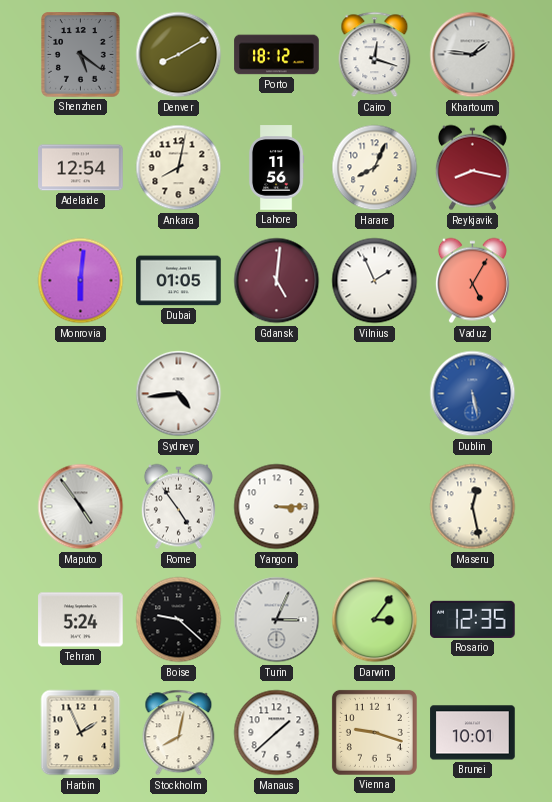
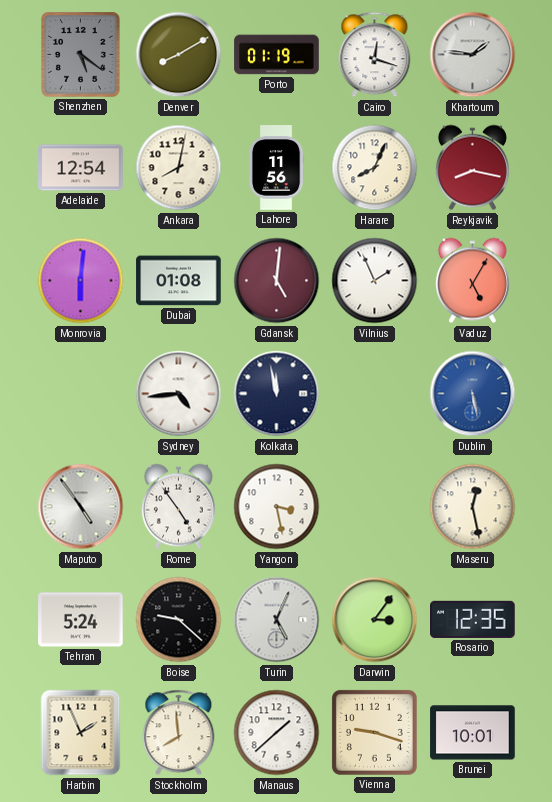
Porto: 18:12 -> 01:19 (277, 55)
Dubai: 01:05 -> 01:08 (179, 281)
Kolkata: none -> 11:58 (277, 394)
Yangon: 3:15 -> 3:28 (277, 507)
Turin: 3:04 -> 5:04 (277, 620)
Stockholm: 8:02 -> 7:59 (179, 733)
